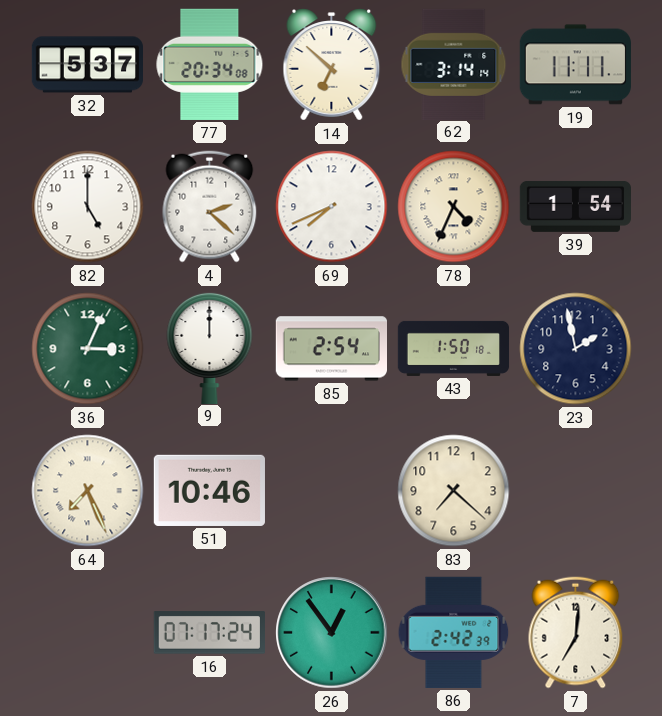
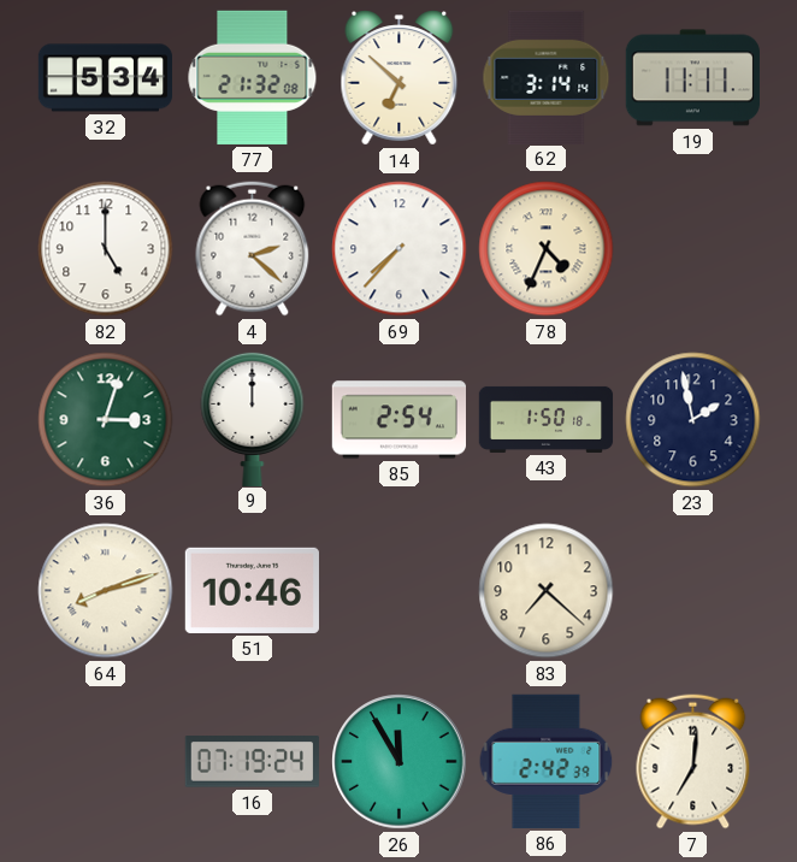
32: 5:37 -> 5:34 (105, 78)
77: 20:34 -> 21:32 (253, 77)
69: 7:41 -> 7:37 (400, 249)
39: 1:54 -> none (575, 206)
36: 3:04 -> 3:03 (106, 420)
64: 7:26 -> 8:12 (106, 591)
16: 07:17 -> 07:19 (252, 762)
26: 12:54 -> 11:55 (400, 762)
